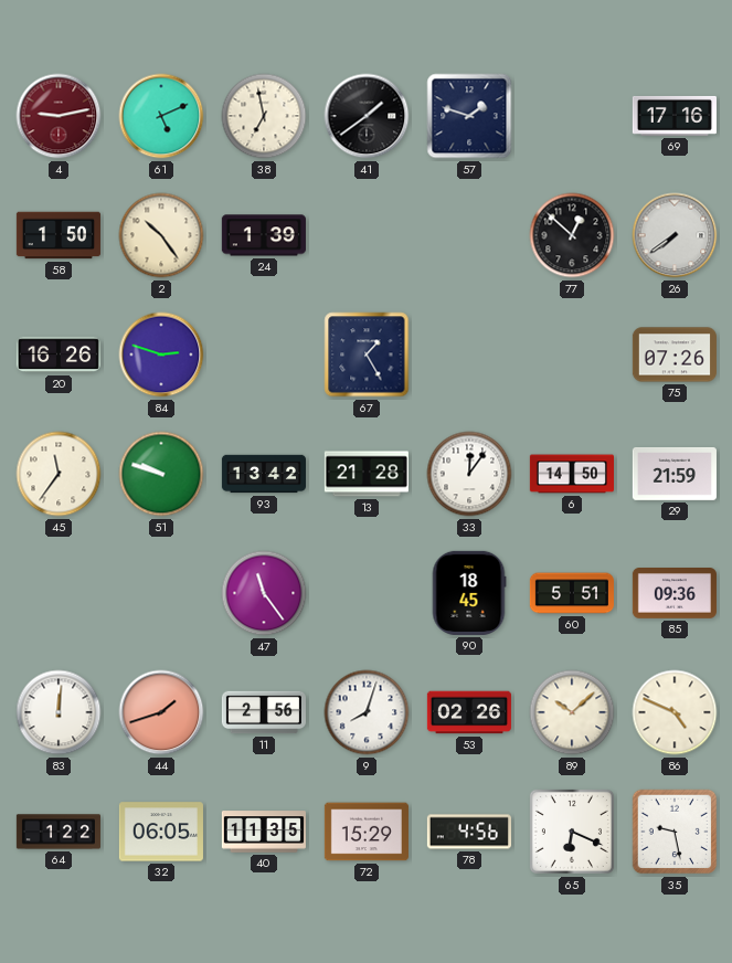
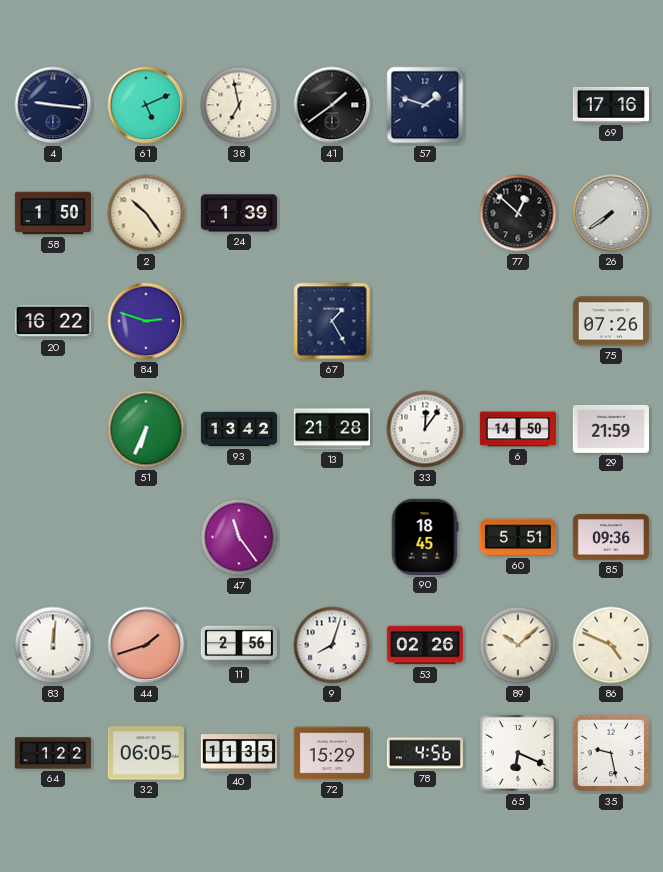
4: 9:13 -> 9:16 (53, 105)
4 dial: burgundy -> navy (53, 105)
20: 16:26 -> 16:22 (53, 321)
45: 11:36 -> none (59, 474)
51: 9:48 -> 6:34 (146, 429)
